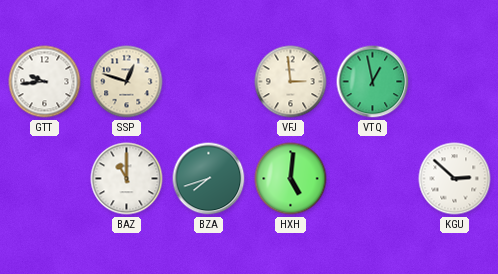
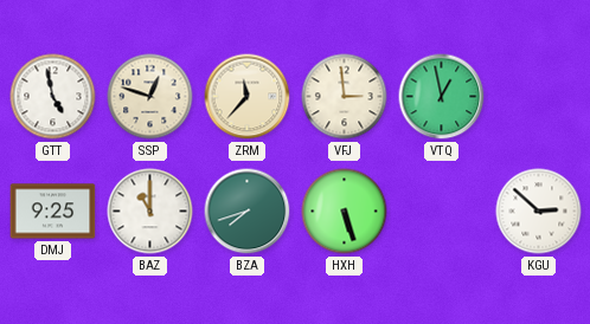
GTT: 9:44 -> 4:58 (53, 97)
ZRM: none -> 11:37 (248, 97)
DMJ: none -> 9:25 (53, 212)
HXH: 5:01 -> 5:27 (345, 212)
